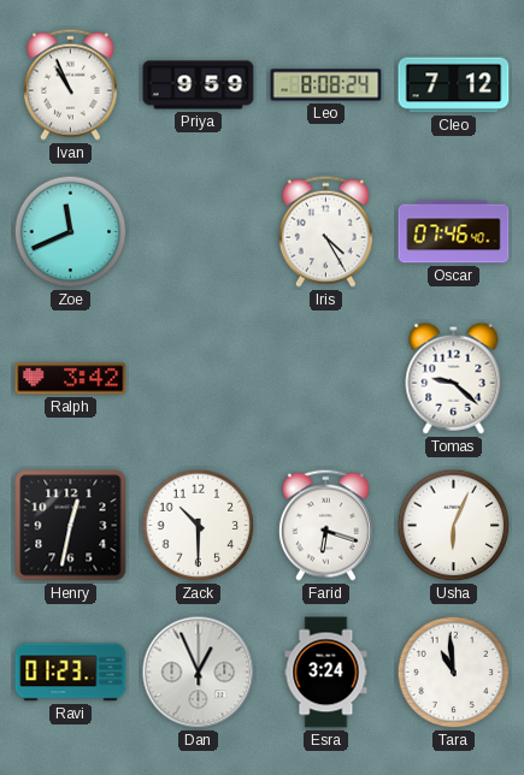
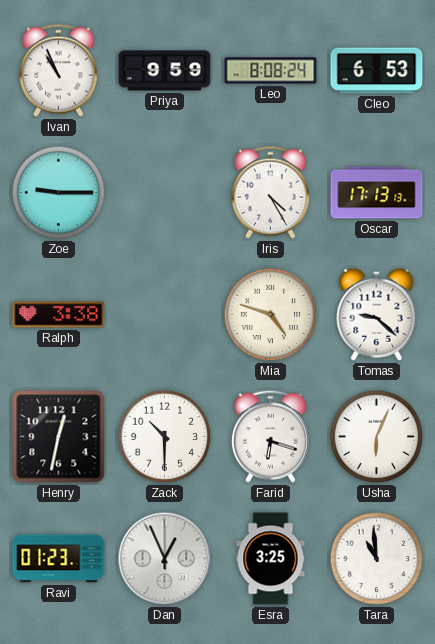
Cleo: 7:12 -> 6:53 (377, 71)
Zoe: 11:41 -> 9:15 (59, 193)
Oscar: 07:46 -> 17:13 (377, 193)
Ralph: 3:42 -> 3:38 (59, 315)
Mia: none -> 4:48 (271, 315)
Esra: 3:24 -> 3:25 (271, 559)
